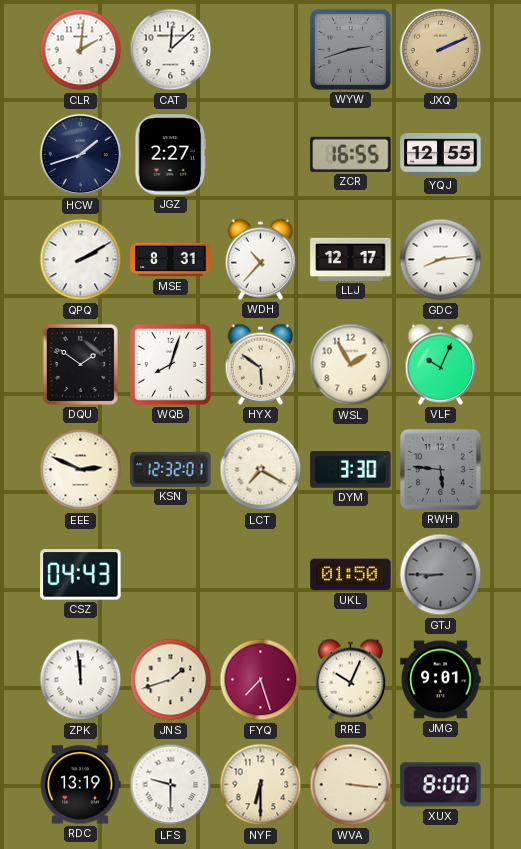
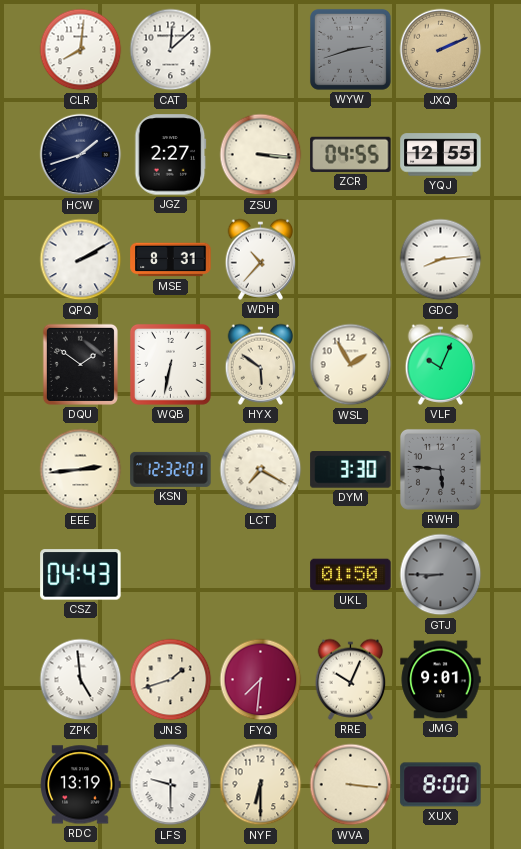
CLR: 2:01 -> 8:01 (81, 50)
ZSU: none -> 3:16 (261, 155)
ZCR: 16:55 -> 04:55 (351, 154)
LLJ: 12:17 -> none (351, 259)
WQB: 8:03 -> 6:32 (170, 364)
EEE: 2:49 -> 2:44 (81, 470)
ZPK: 11:59 -> 4:59 (81, 680)
FYQ: 7:27 -> 7:31 (261, 680)
